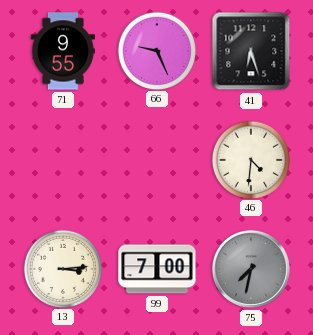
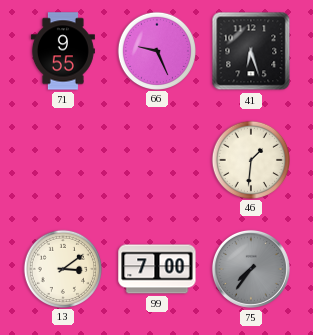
46: 4:31 -> 1:31 (250, 159)
13: 3:14 -> 3:09 (62, 268)
75: 7:32 -> 7:36 (251, 269)
